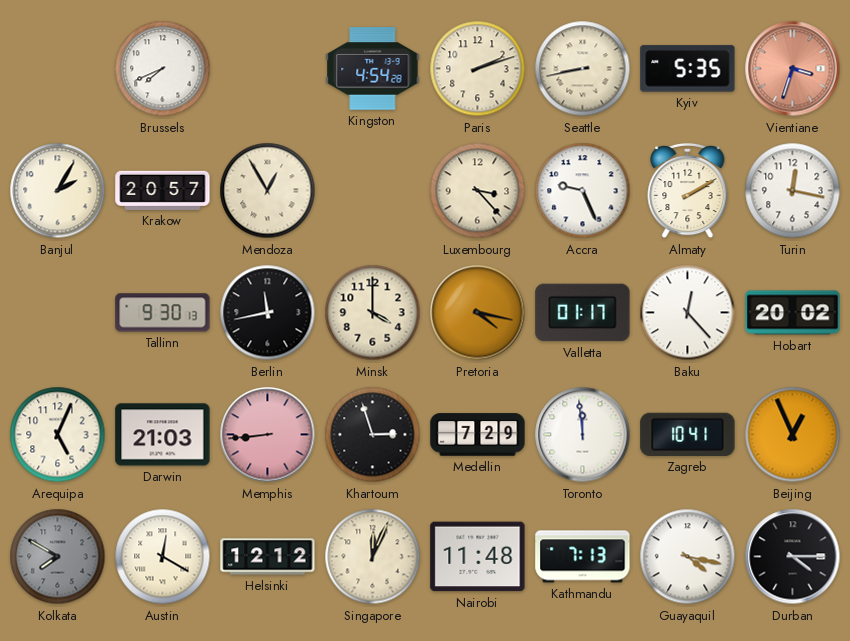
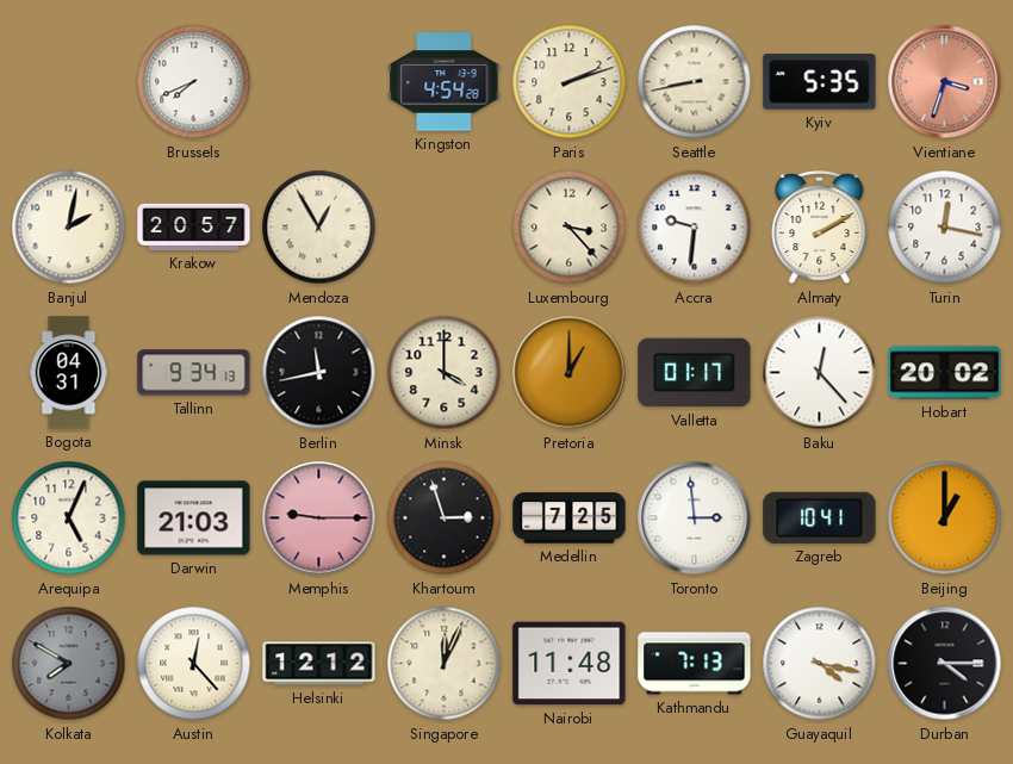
Banjul: 2:05 -> 2:02 (69, 228)
Accra: 9:26 -> 9:31 (695, 228)
Bogota: none -> 04:31 (69, 373)
Tallinn: 9:30 -> 9:34 (194, 373)
Pretoria: 4:17 -> 1:00 (570, 373)
Memphis: 8:44 -> 9:15 (319, 518)
Medellin: 7:29 -> 7:25 (570, 518)
Toronto: 11:59 -> 2:59 (695, 518)
Beijing: 12:56 -> 1:00 (945, 518)
Austin: 12:20 -> 12:23 (194, 664)
